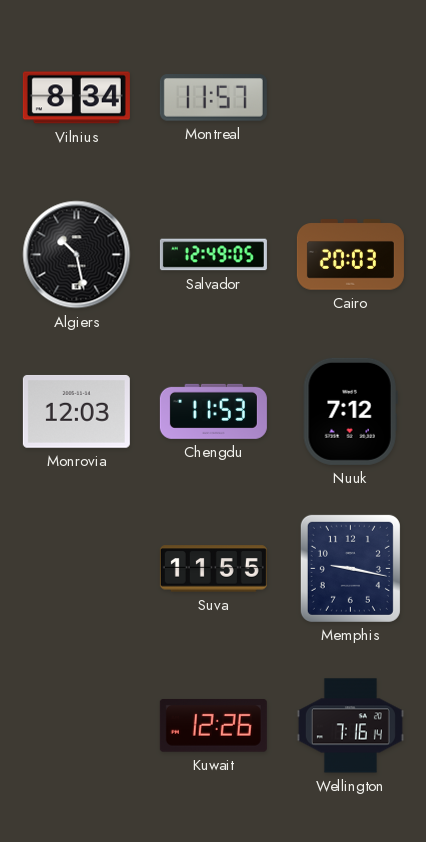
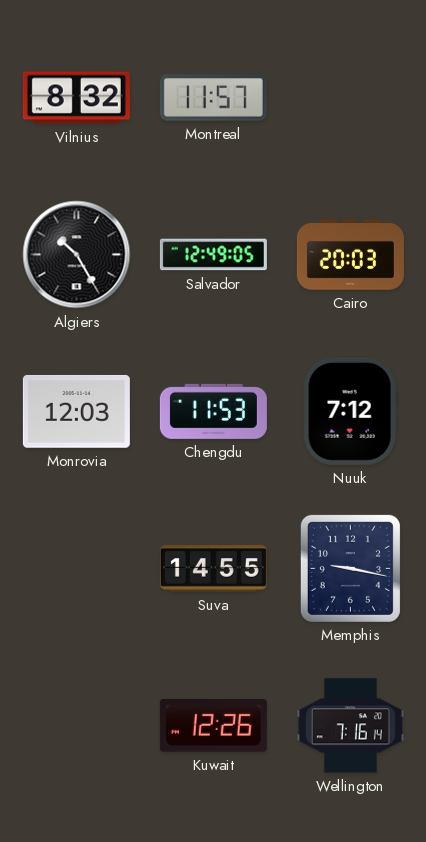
Vilnius: 8:34 -> 8:32 (76, 98)
Algiers: 10:28 -> 10:25 (77, 255)
Suva: 11:55 -> 14:55 (213, 569)
